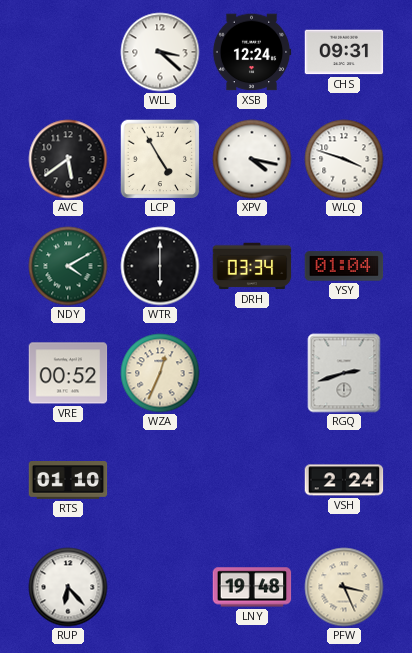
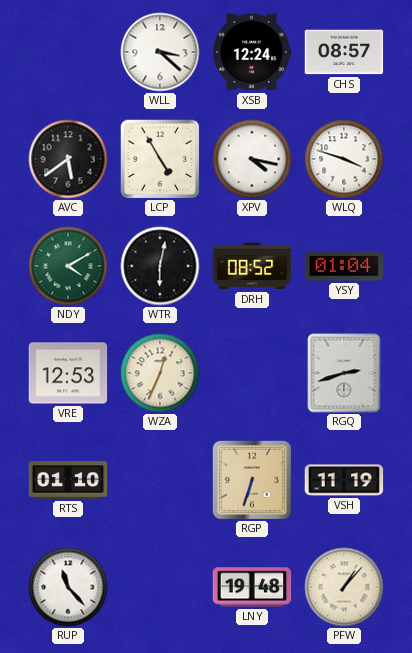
CHS: 09:31 -> 08:57 (344, 52)
WTR: 6:00 -> 6:02 (160, 266)
DRH: 03:34 -> 08:52 (252, 266)
VRE: 00:52 -> 12:53 (68, 373)
RGP: none -> 6:33 (252, 480)
VSH: 2:24 -> 11:19 (344, 480)
RUP: 6:23 -> 11:23 (68, 587)
PFW: 3:26 -> 1:07 (344, 587)
